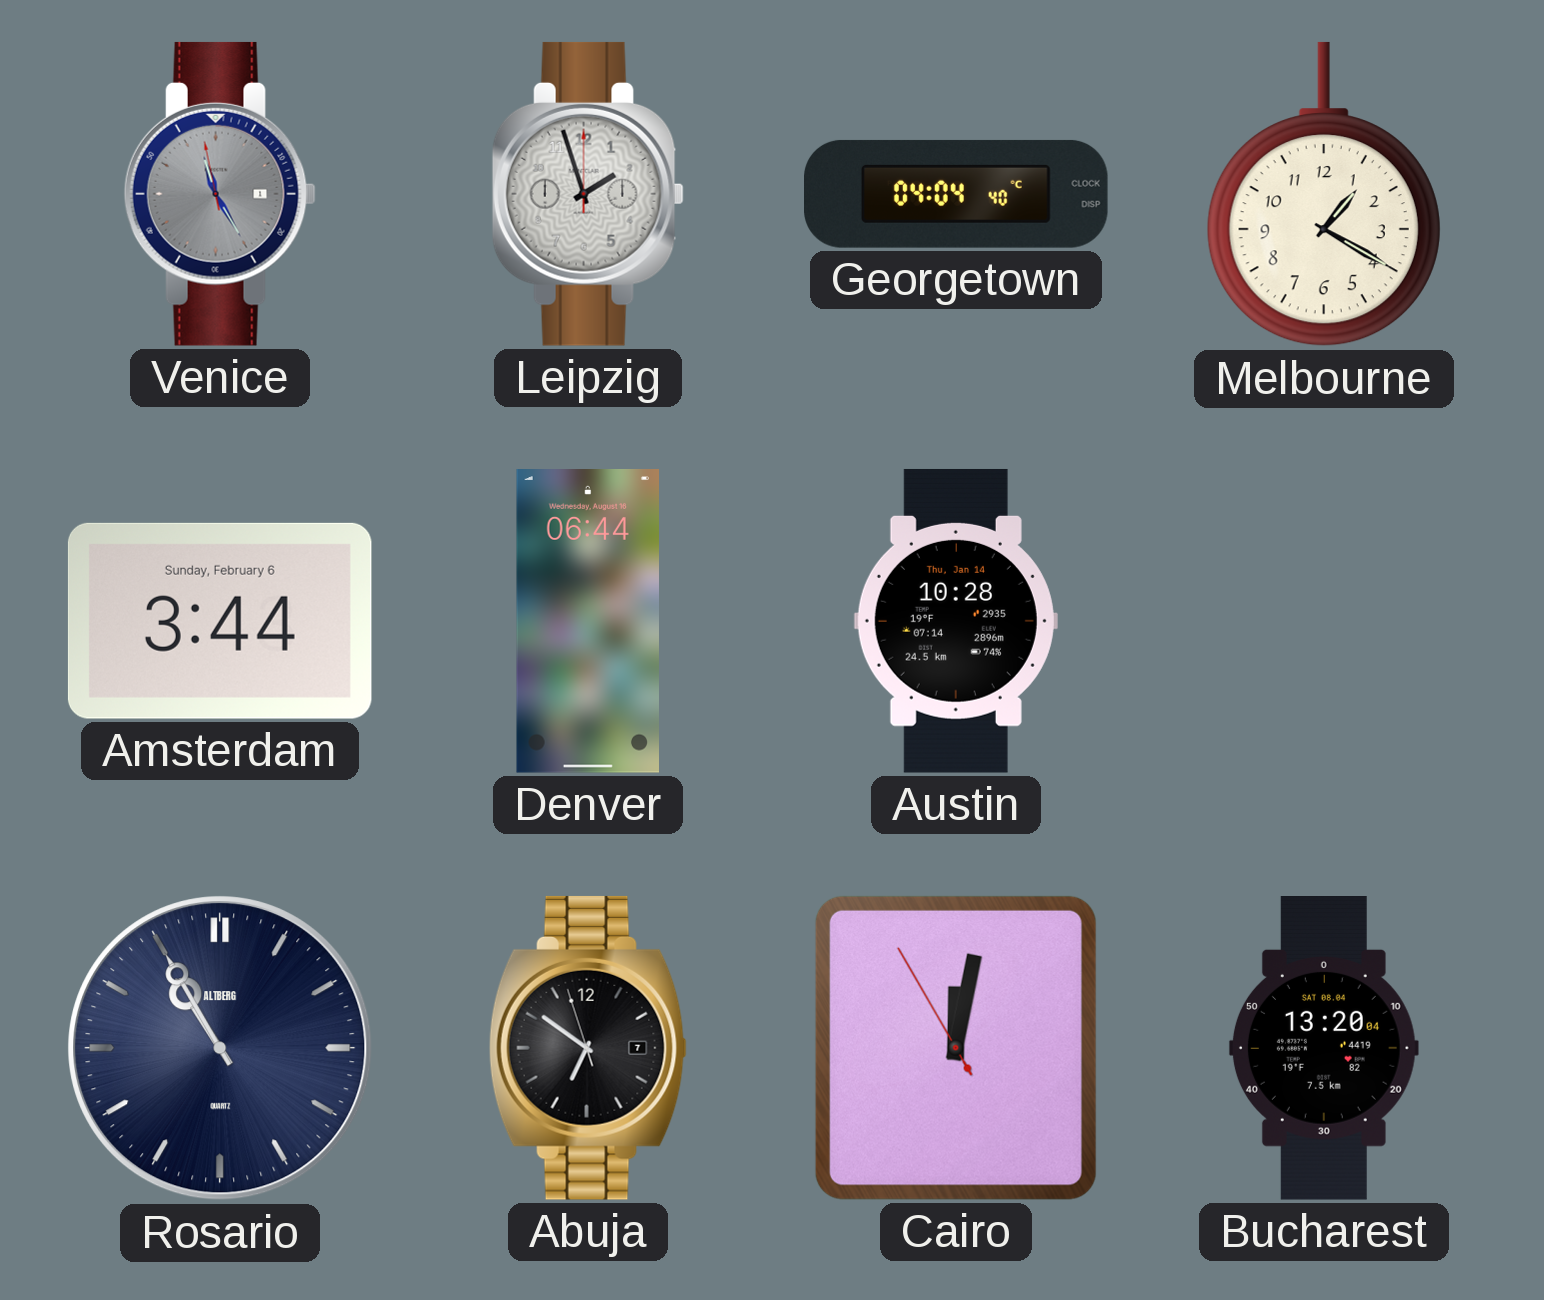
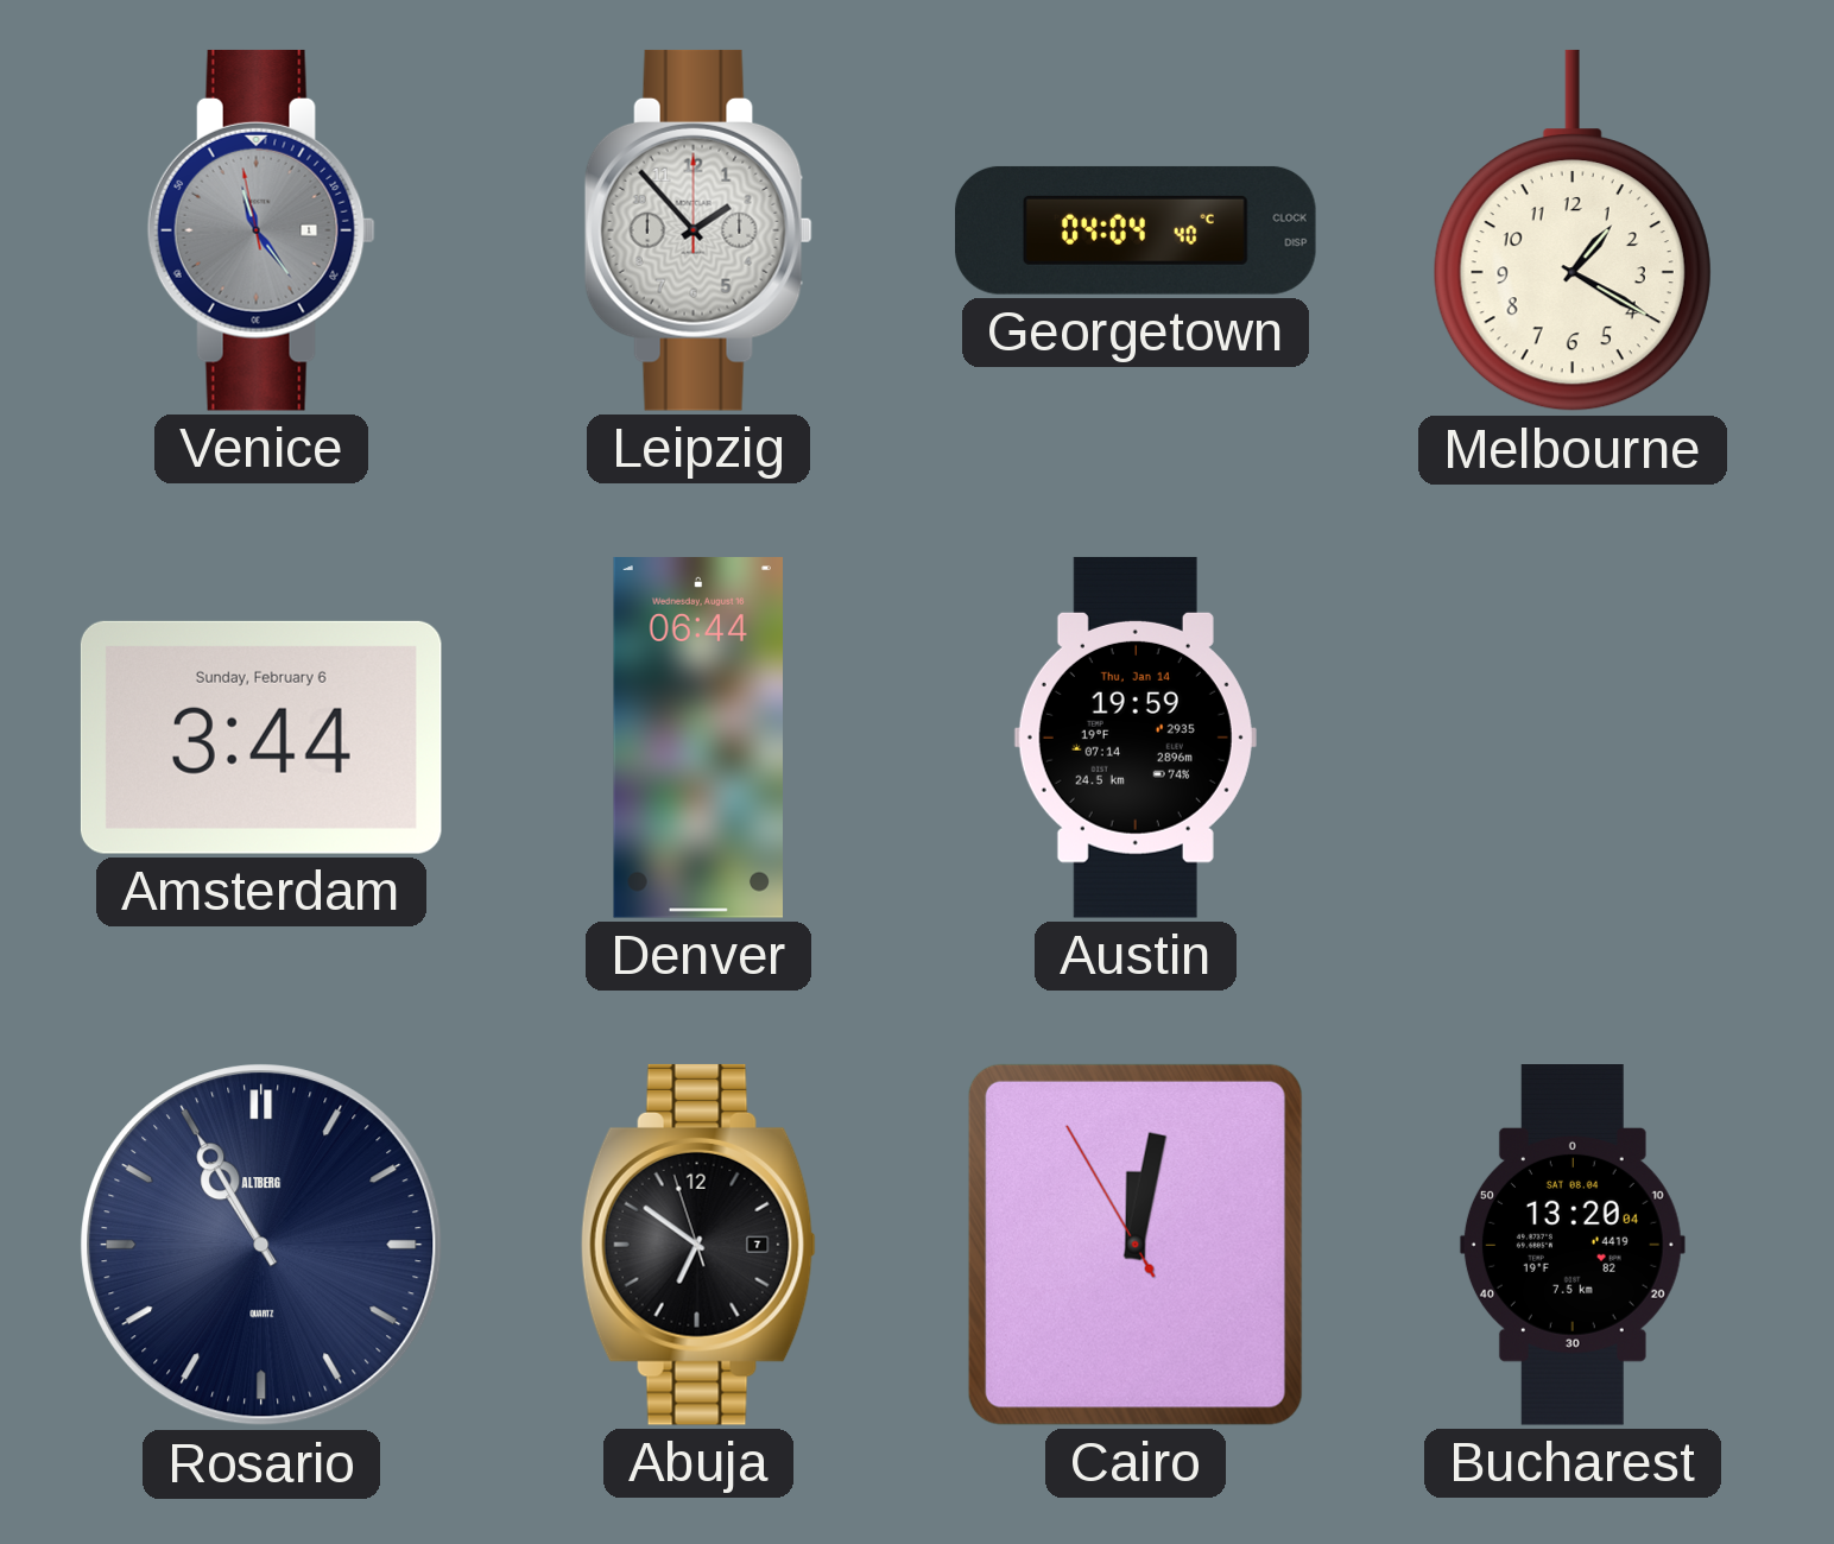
Venice: 11:24 -> 11:23 (261, 230)
Leipzig: 1:57 -> 1:53 (698, 230)
Austin: 10:28 -> 19:59 (1136, 738)
